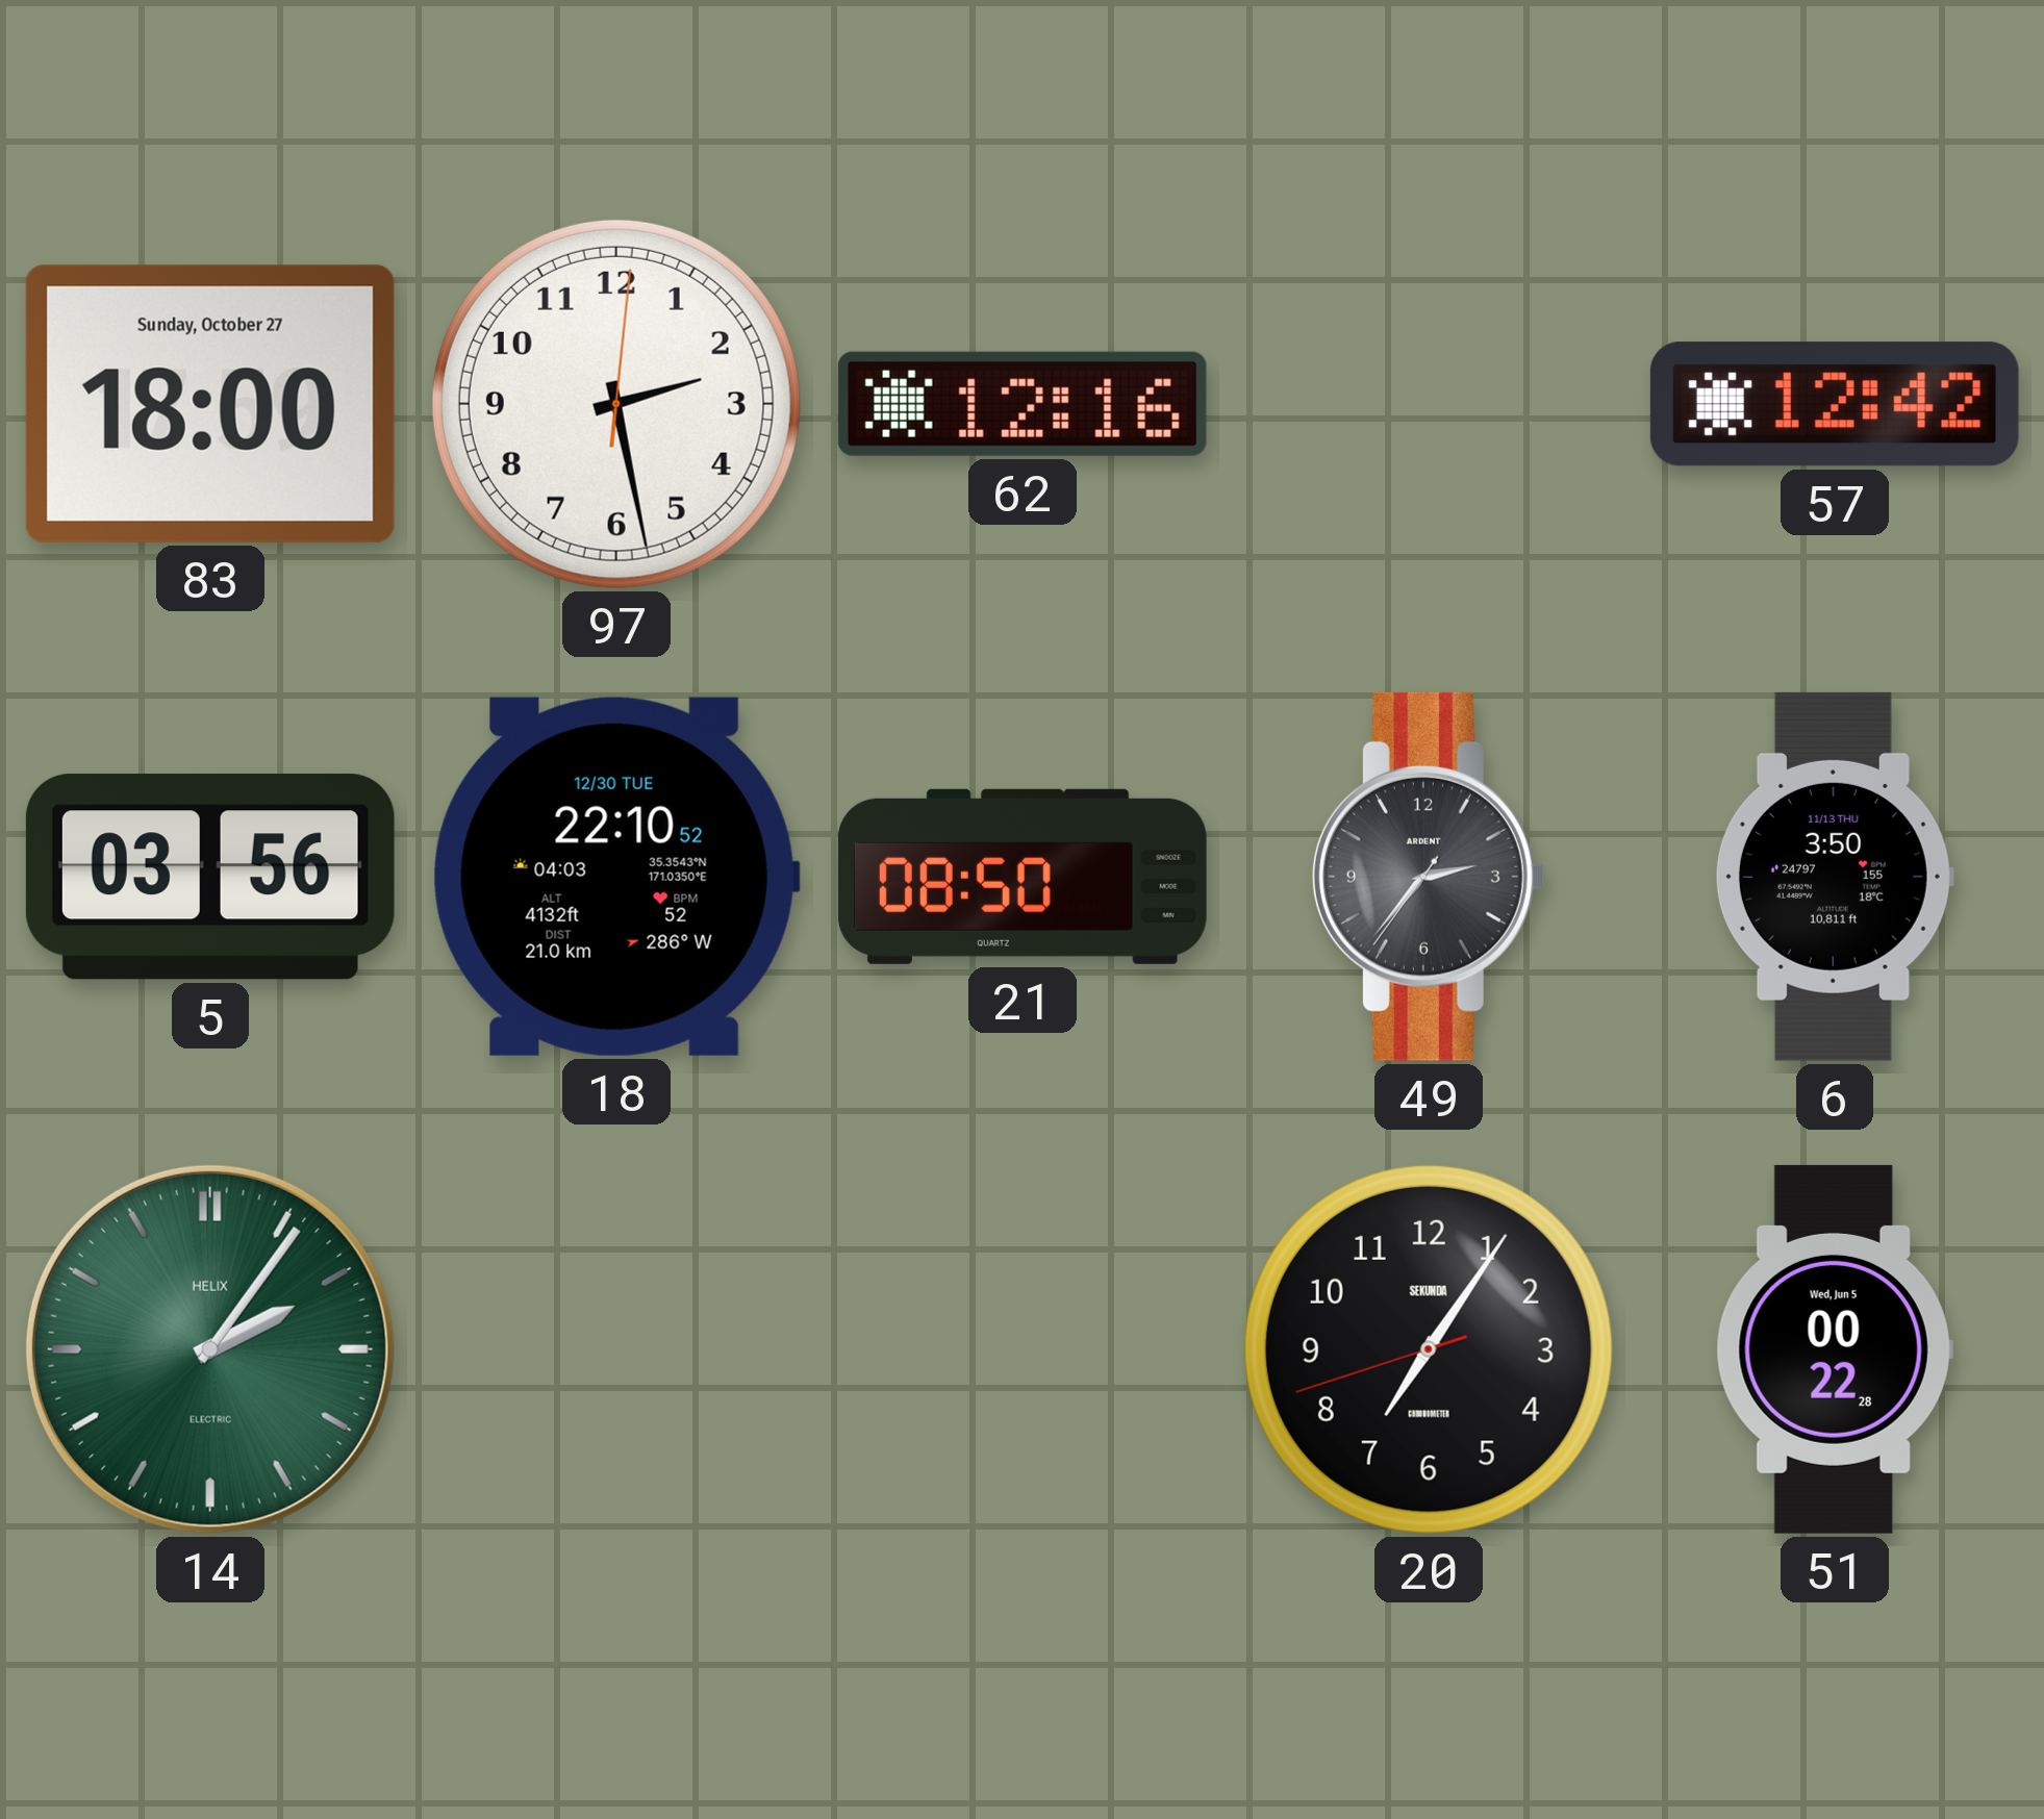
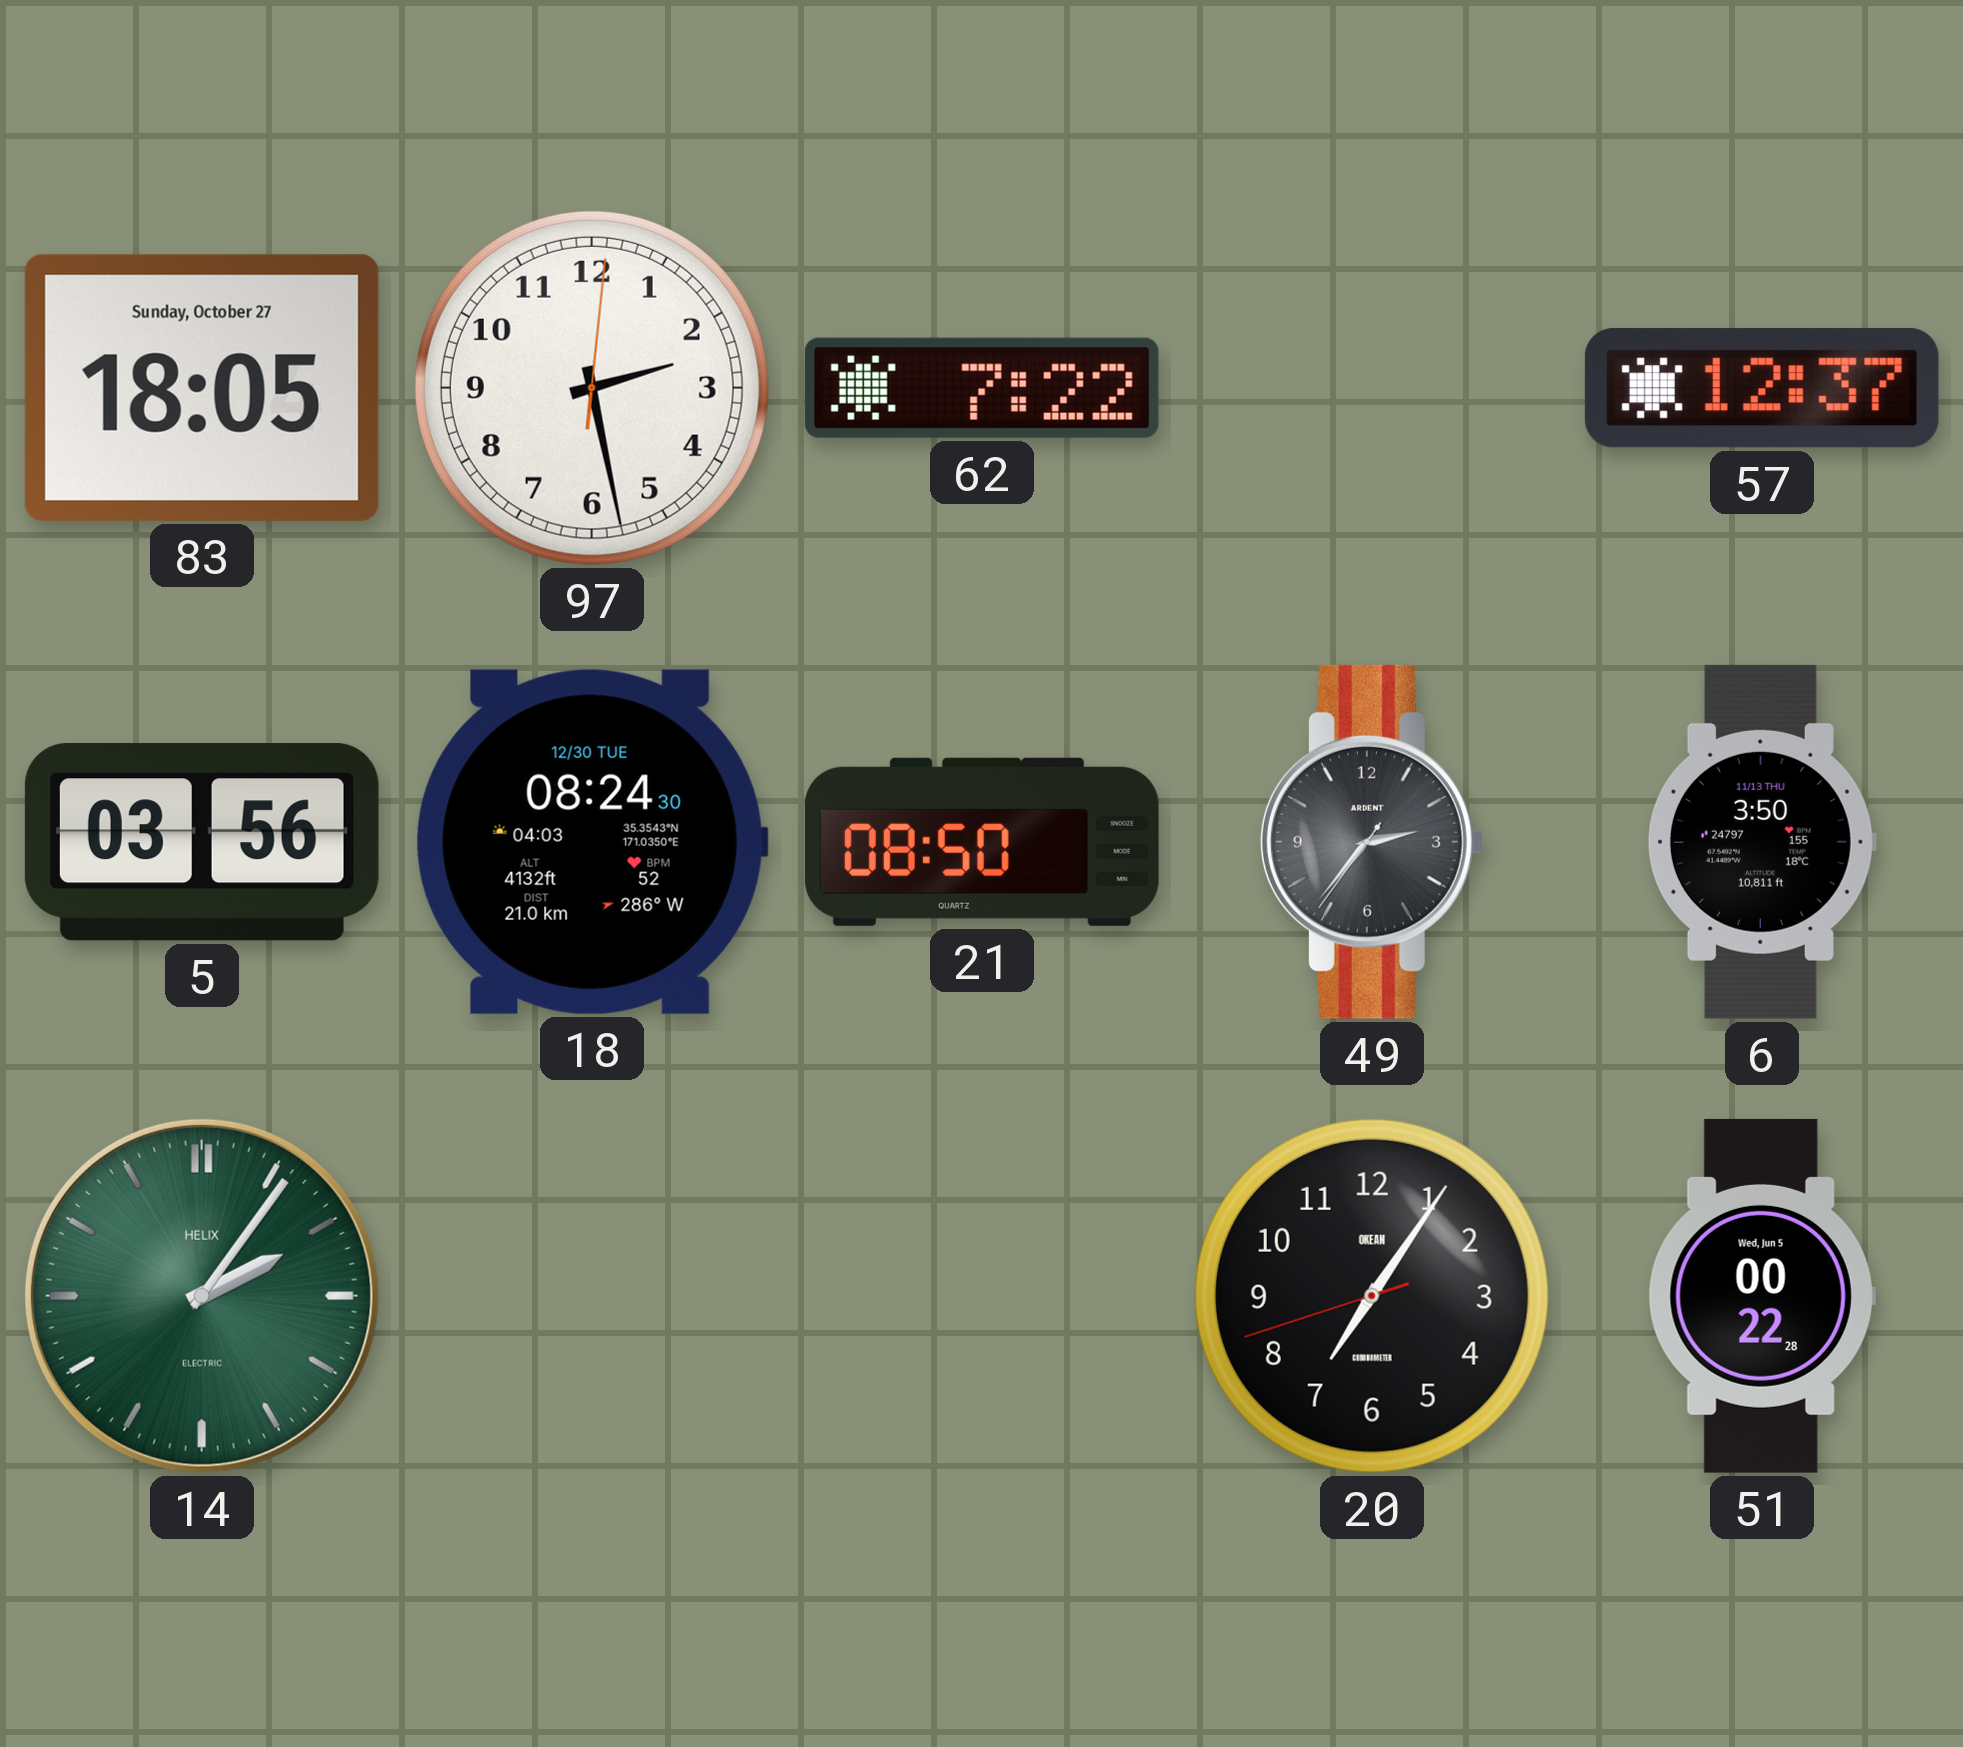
83: 18:00 -> 18:05 (202, 388)
62: 12:16 -> 7:22 (982, 388)
57: 12:42 -> 12:37 (1762, 388)
18: 22:10 -> 08:24 (592, 842)
20 brand: SEKUNDA -> OKEAN (1372, 1296)
